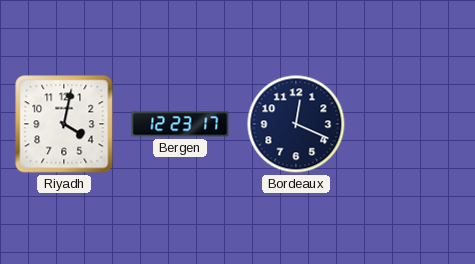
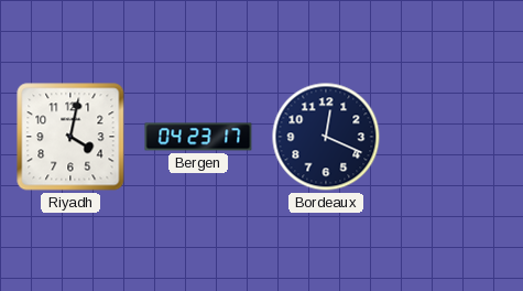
Bergen: 12:23 -> 04:23 (198, 137)
